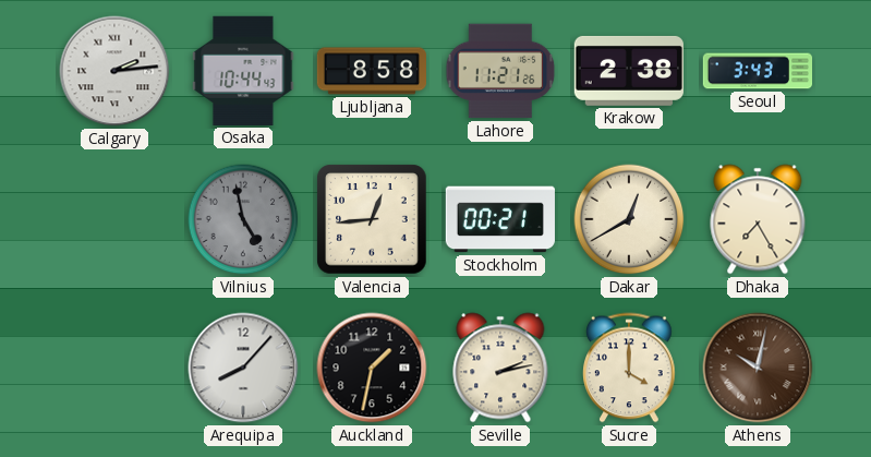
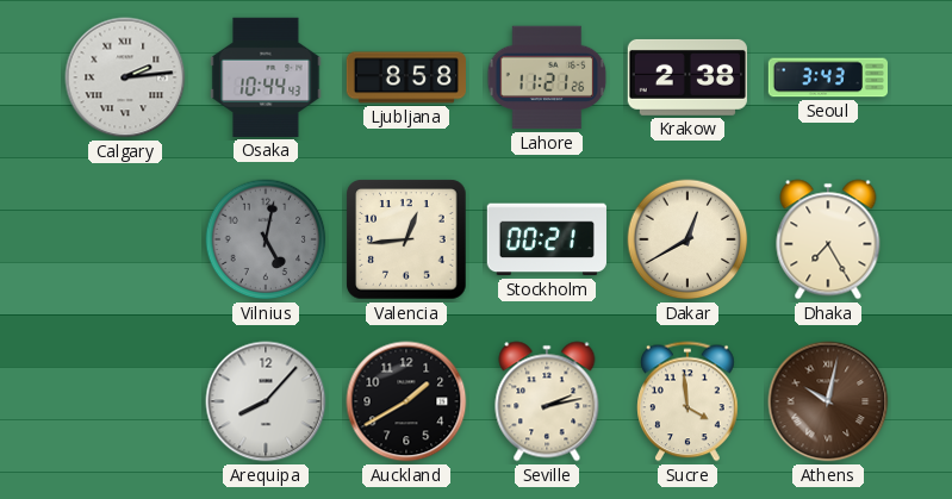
Vilnius: 4:58 -> 5:02 (266, 239)
Auckland: 1:32 -> 1:40 (406, 401)
Sucre: 4:00 -> 3:59 (689, 401)
